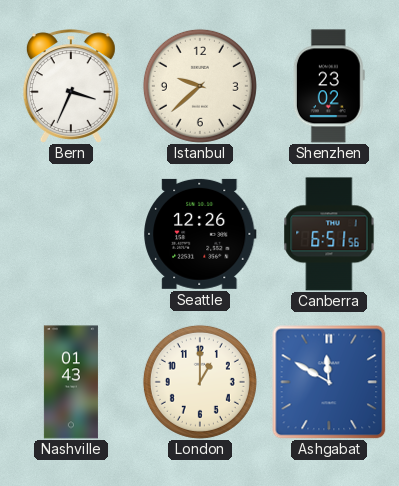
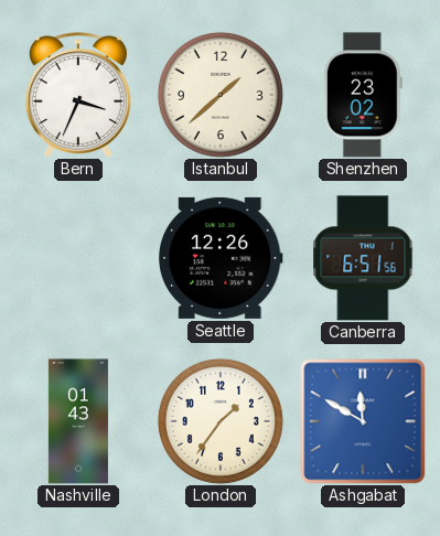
Istanbul: 9:38 -> 1:38 (221, 95)
London: 1:00 -> 1:36 (221, 421)
